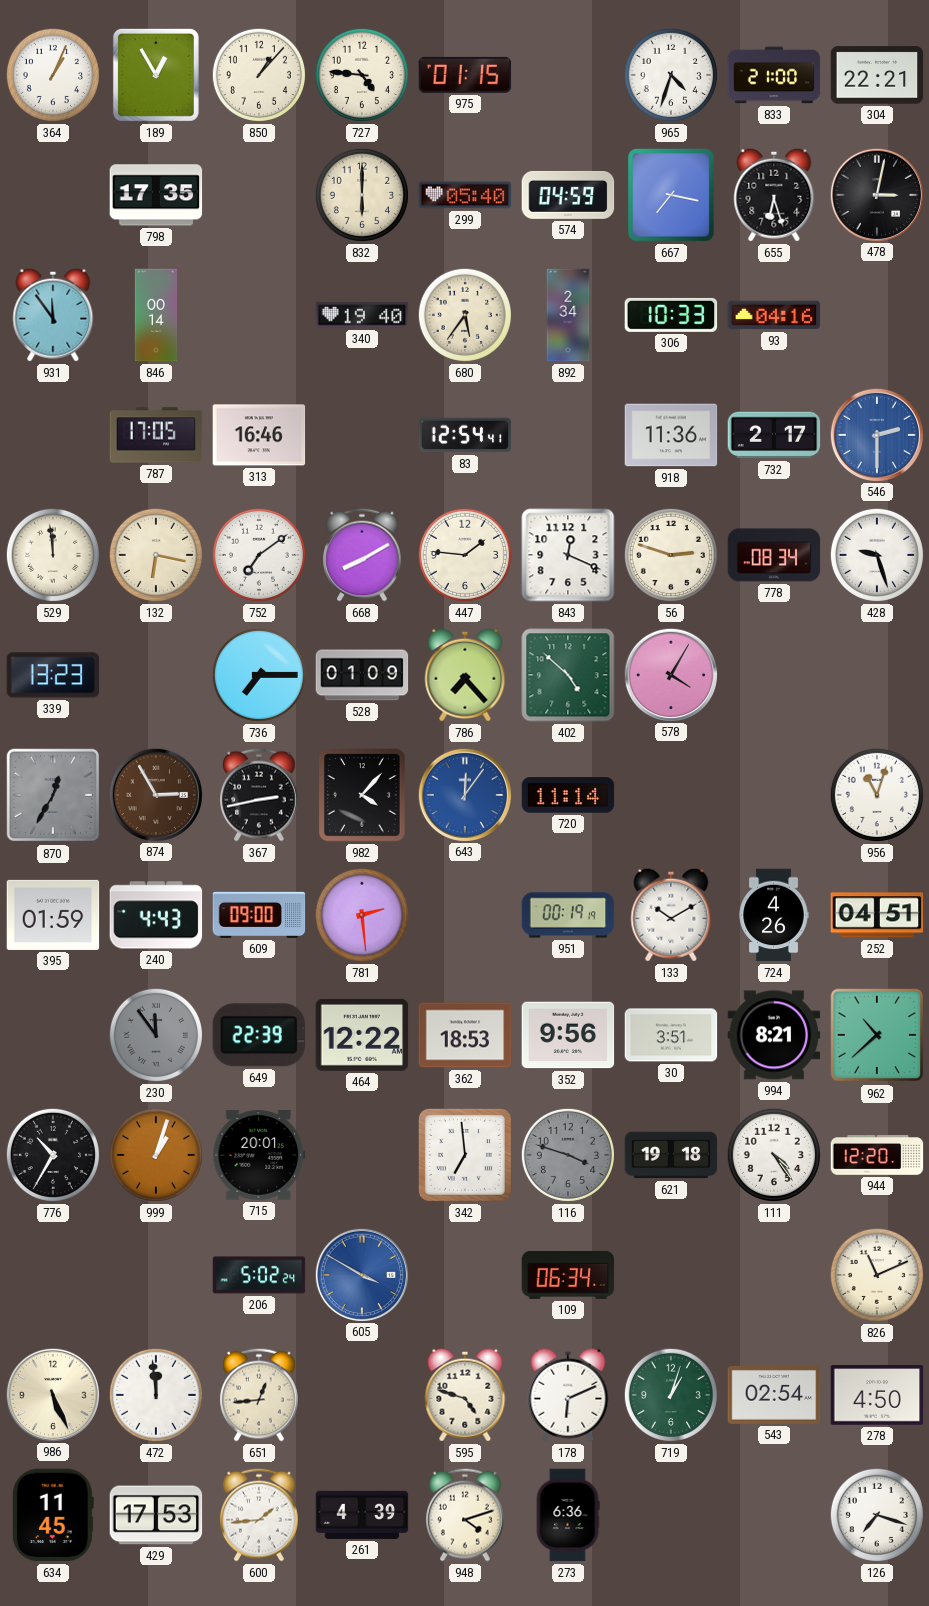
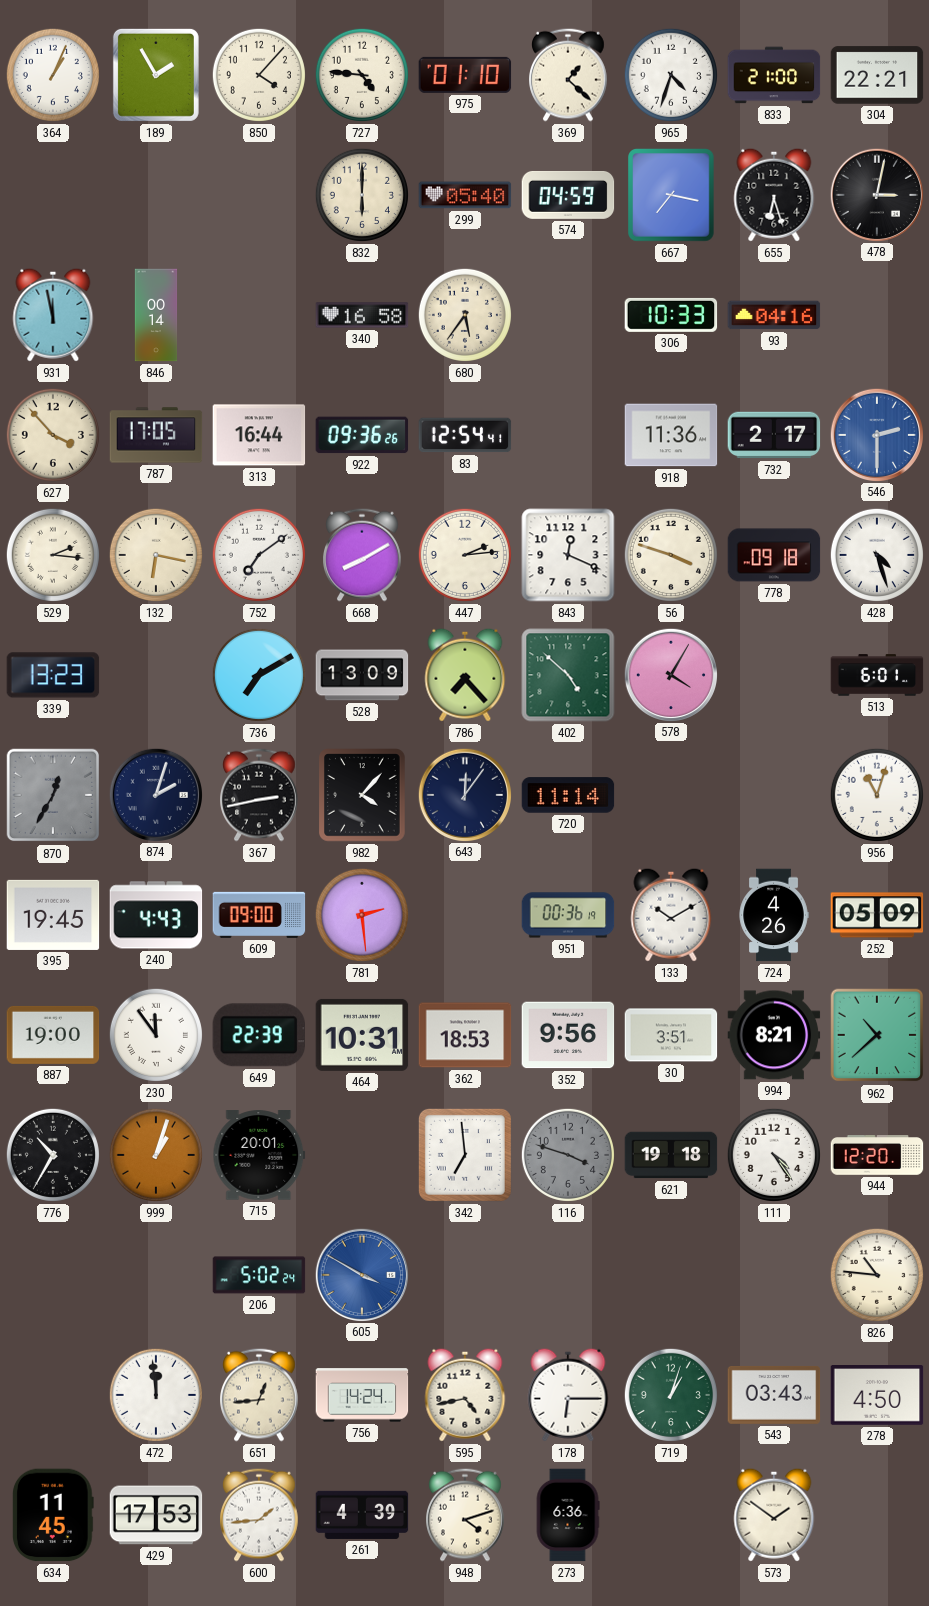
189: 12:55 -> 1:55 (156, 75)
850: 1:07 -> 4:07 (259, 75)
975: 01:15 -> 01:10 (465, 75)
369: none -> 1:22 (569, 75)
798: 17:35 -> none (156, 195)
931: 11:54 -> 11:58 (53, 315)
340: 19:40 -> 16:58 (362, 315)
892: 2:34 -> none (568, 315)
627: none -> 3:53 (53, 435)
313: 16:46 -> 16:44 (259, 435)
922: none -> 09:36 (362, 435)
529: 11:59 -> 2:16 (53, 555)
447: 1:46 -> 2:14 (465, 555)
56: 2:48 -> 3:48 (671, 555)
778: 08:34 -> 09:18 (774, 555)
428: 9:27 -> 4:27 (877, 555)
736: 7:15 -> 7:10 (259, 675)
528: 01:09 -> 13:09 (362, 675)
513: none -> 6:01 (877, 675)
874: 2:55 -> 2:03 (155, 794)
874 dial: brown -> navy (155, 794)
643 dial: blue -> navy (464, 794)
395: 01:59 -> 19:45 (53, 915)
951: 00:19 -> 00:36 (568, 915)
252: 04:51 -> 05:09 (877, 915)
887: none -> 19:00 (53, 1035)
230 dial: grey -> white (156, 1035)
464: 12:22 -> 10:31 (362, 1035)
109: 06:34 -> none (568, 1275)
826: 11:11 -> 10:46 (877, 1275)
986: 5:26 -> none (52, 1394)
756: none -> 14:24 (362, 1395)
595: 4:48 -> 4:43 (465, 1395)
178: 6:11 -> 6:15 (568, 1395)
543: 02:54 -> 03:43 (774, 1395)
573: none -> 1:51 (774, 1515)
126: 7:18 -> none (877, 1515)
